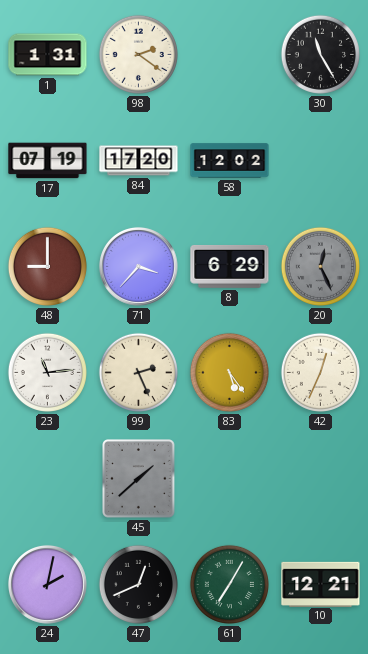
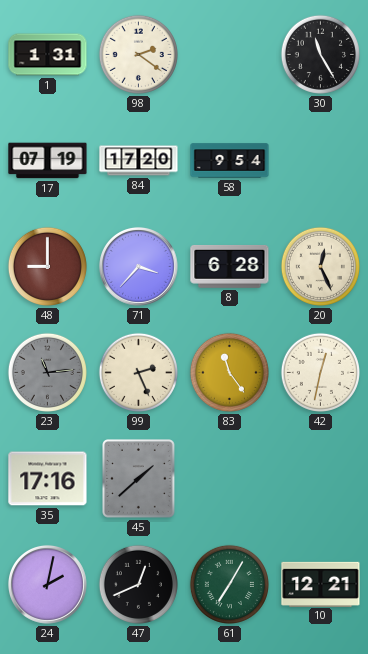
58: 12:02 -> 9:54 (230, 161)
8: 6:29 -> 6:28 (230, 266)
20 dial: grey -> cream (320, 266)
23 dial: white -> grey (47, 372)
83: 5:24 -> 11:24 (229, 372)
42: 12:34 -> 12:32 (320, 372)
35: none -> 17:16 (48, 479)
